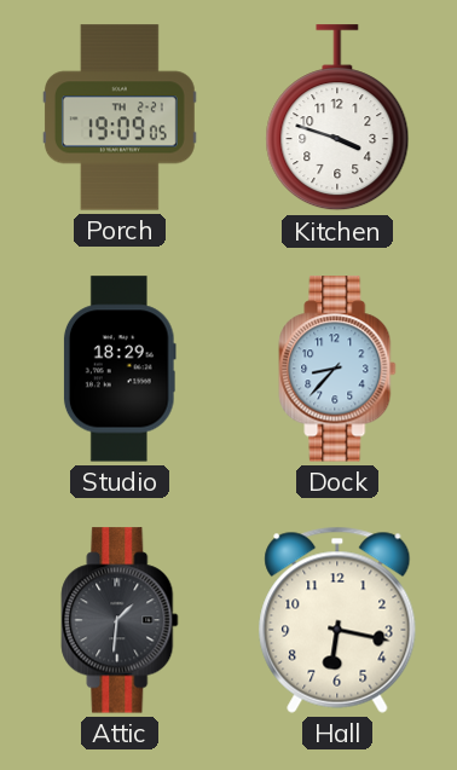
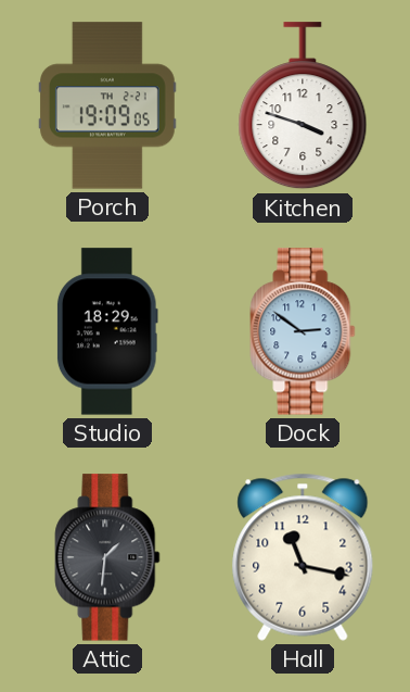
Dock: 8:37 -> 2:51 (303, 331)
Hall: 6:17 -> 11:17 (303, 557)
